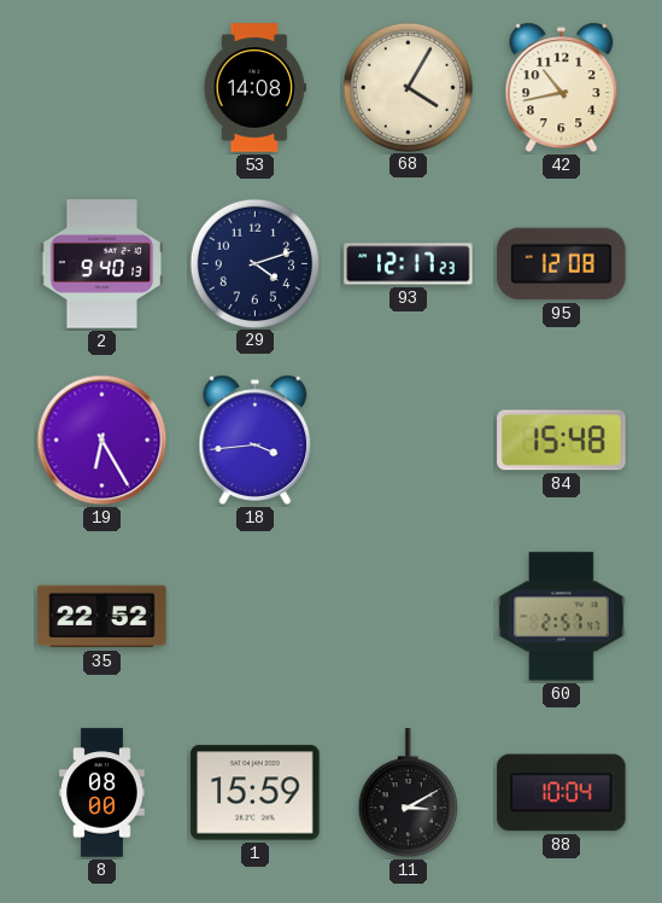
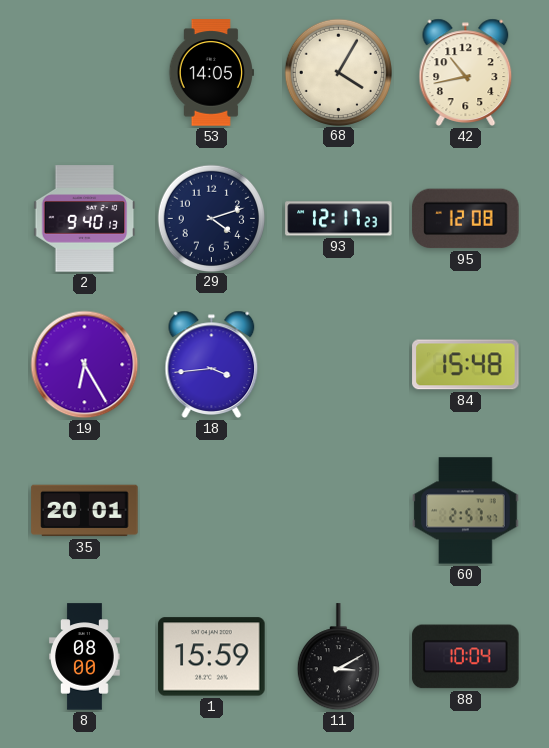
53: 14:08 -> 14:05 (211, 73)
35: 22:52 -> 20:01 (85, 511)
